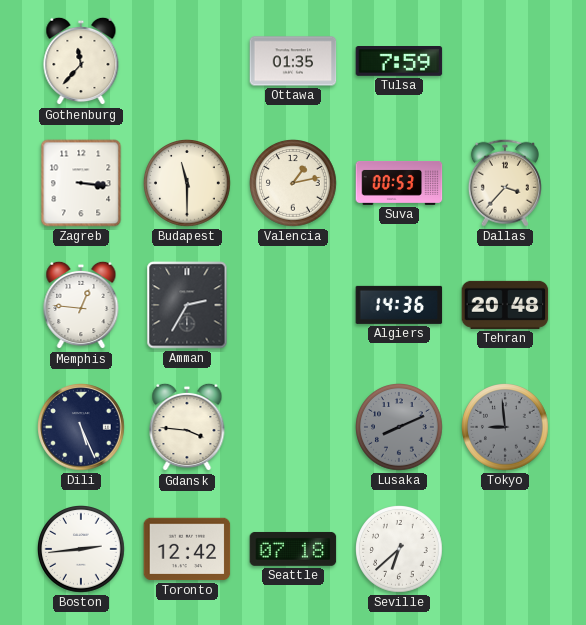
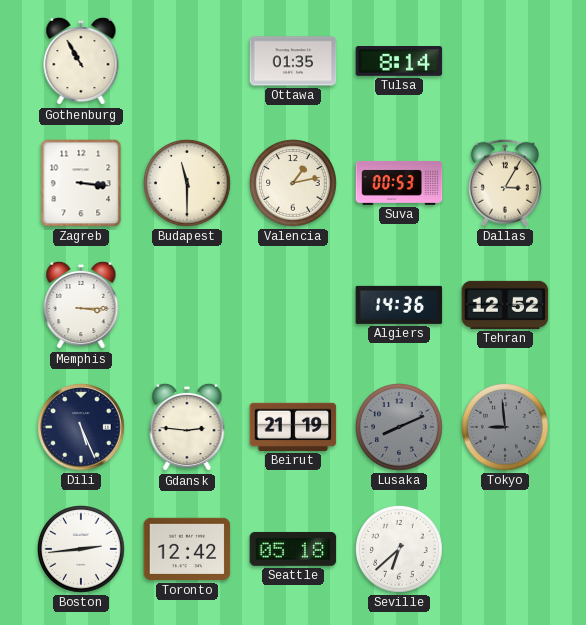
Gothenburg: 11:37 -> 10:55 (81, 61)
Tulsa: 7:59 -> 8:14 (399, 62)
Dallas: 3:37 -> 3:05 (505, 183)
Memphis: 12:46 -> 3:15 (81, 305)
Amman: 2:35 -> none (187, 305)
Tehran: 20:48 -> 12:52 (505, 305)
Gdansk: 3:46 -> 2:46 (187, 427)
Beirut: none -> 21:19 (293, 427)
Seattle: 07:18 -> 05:18 (293, 549)
